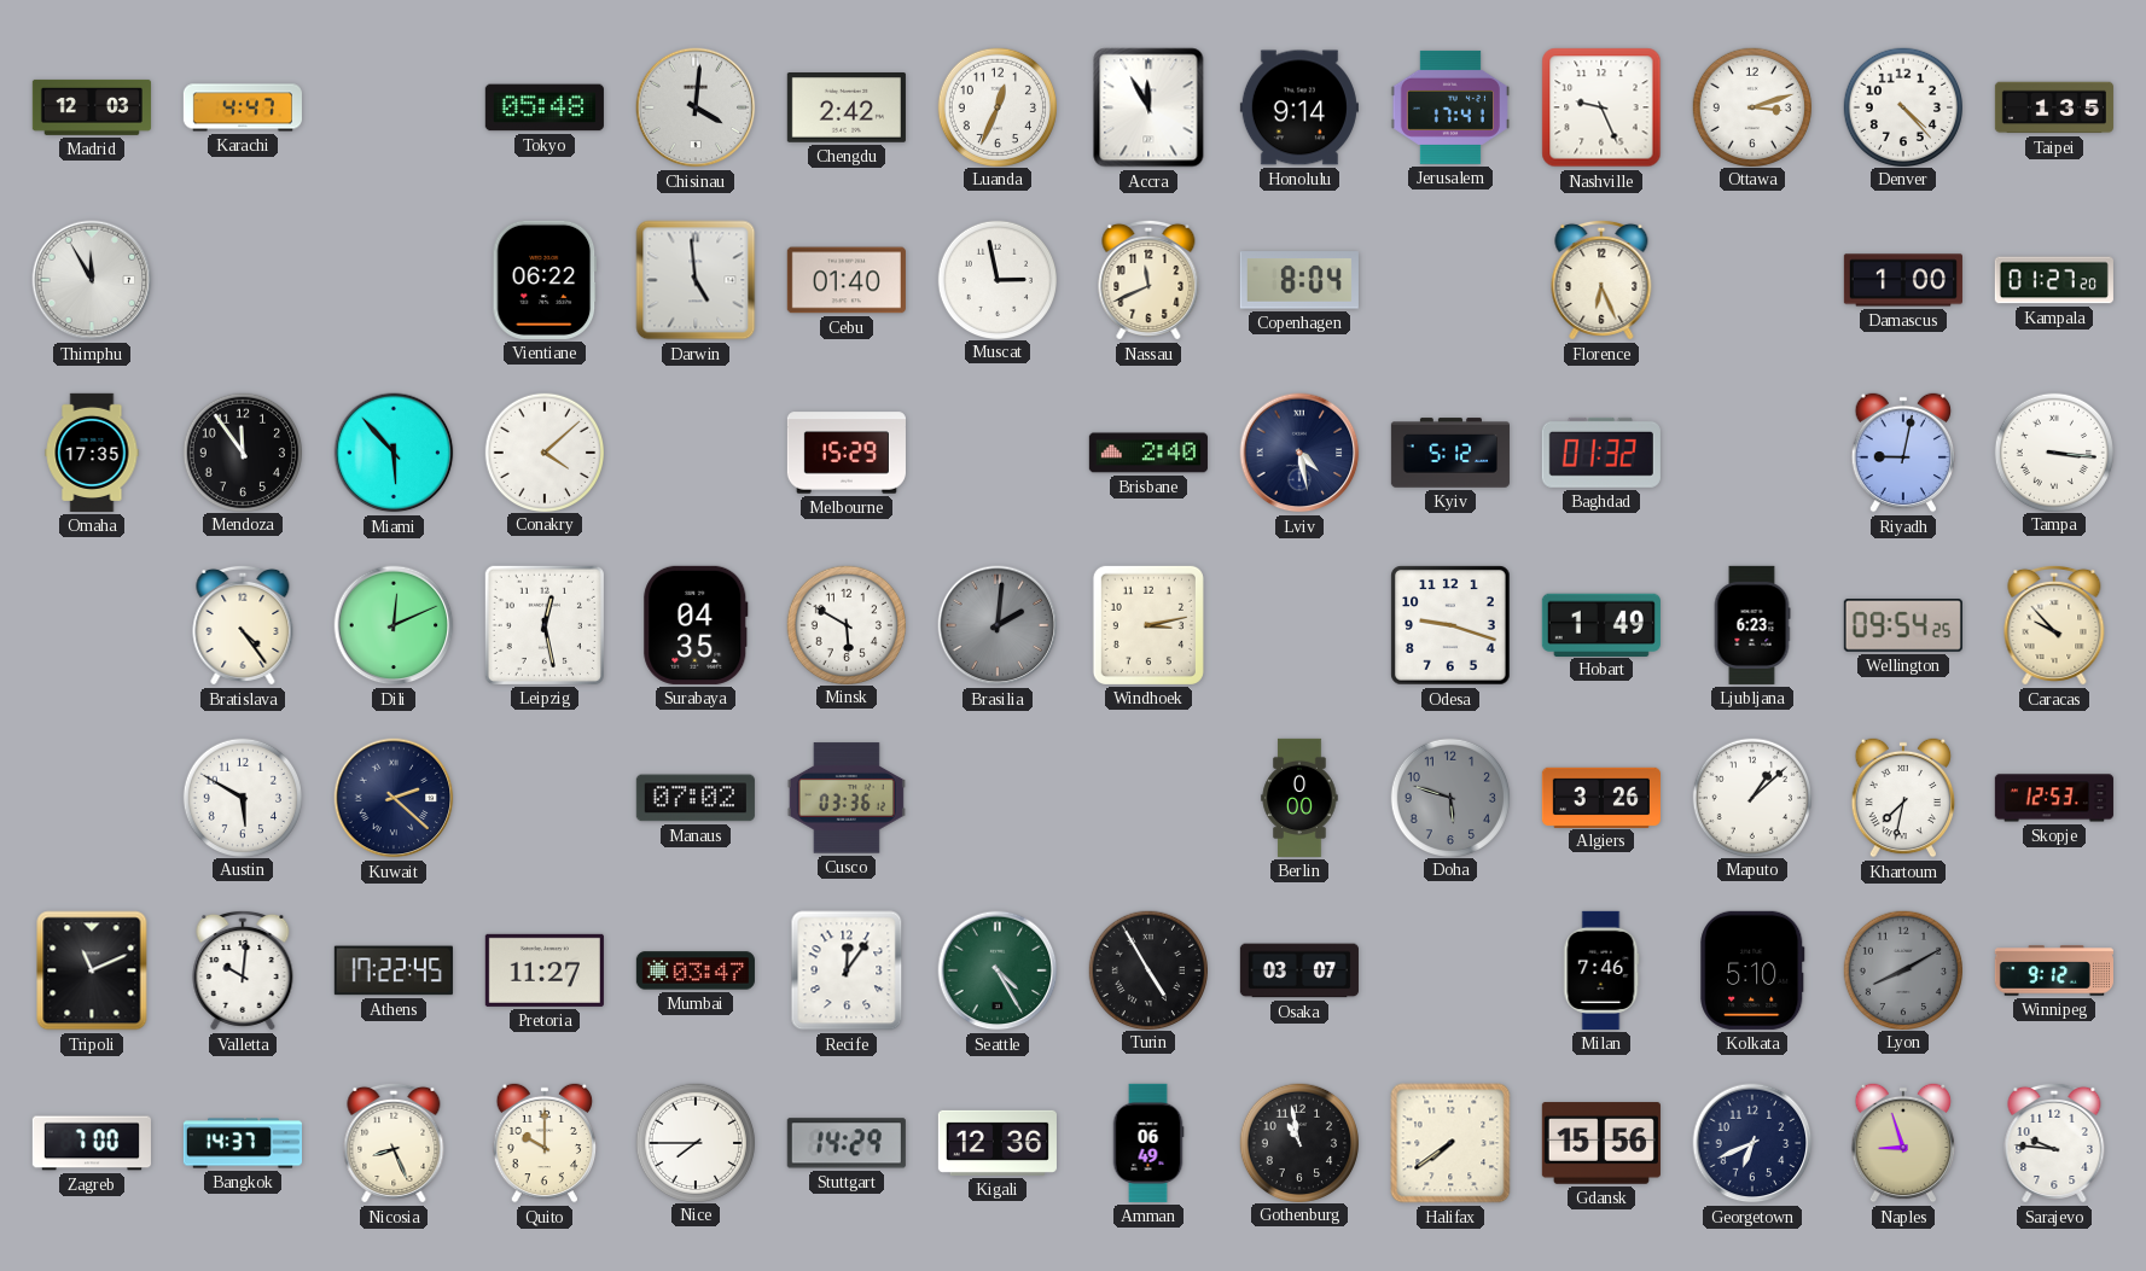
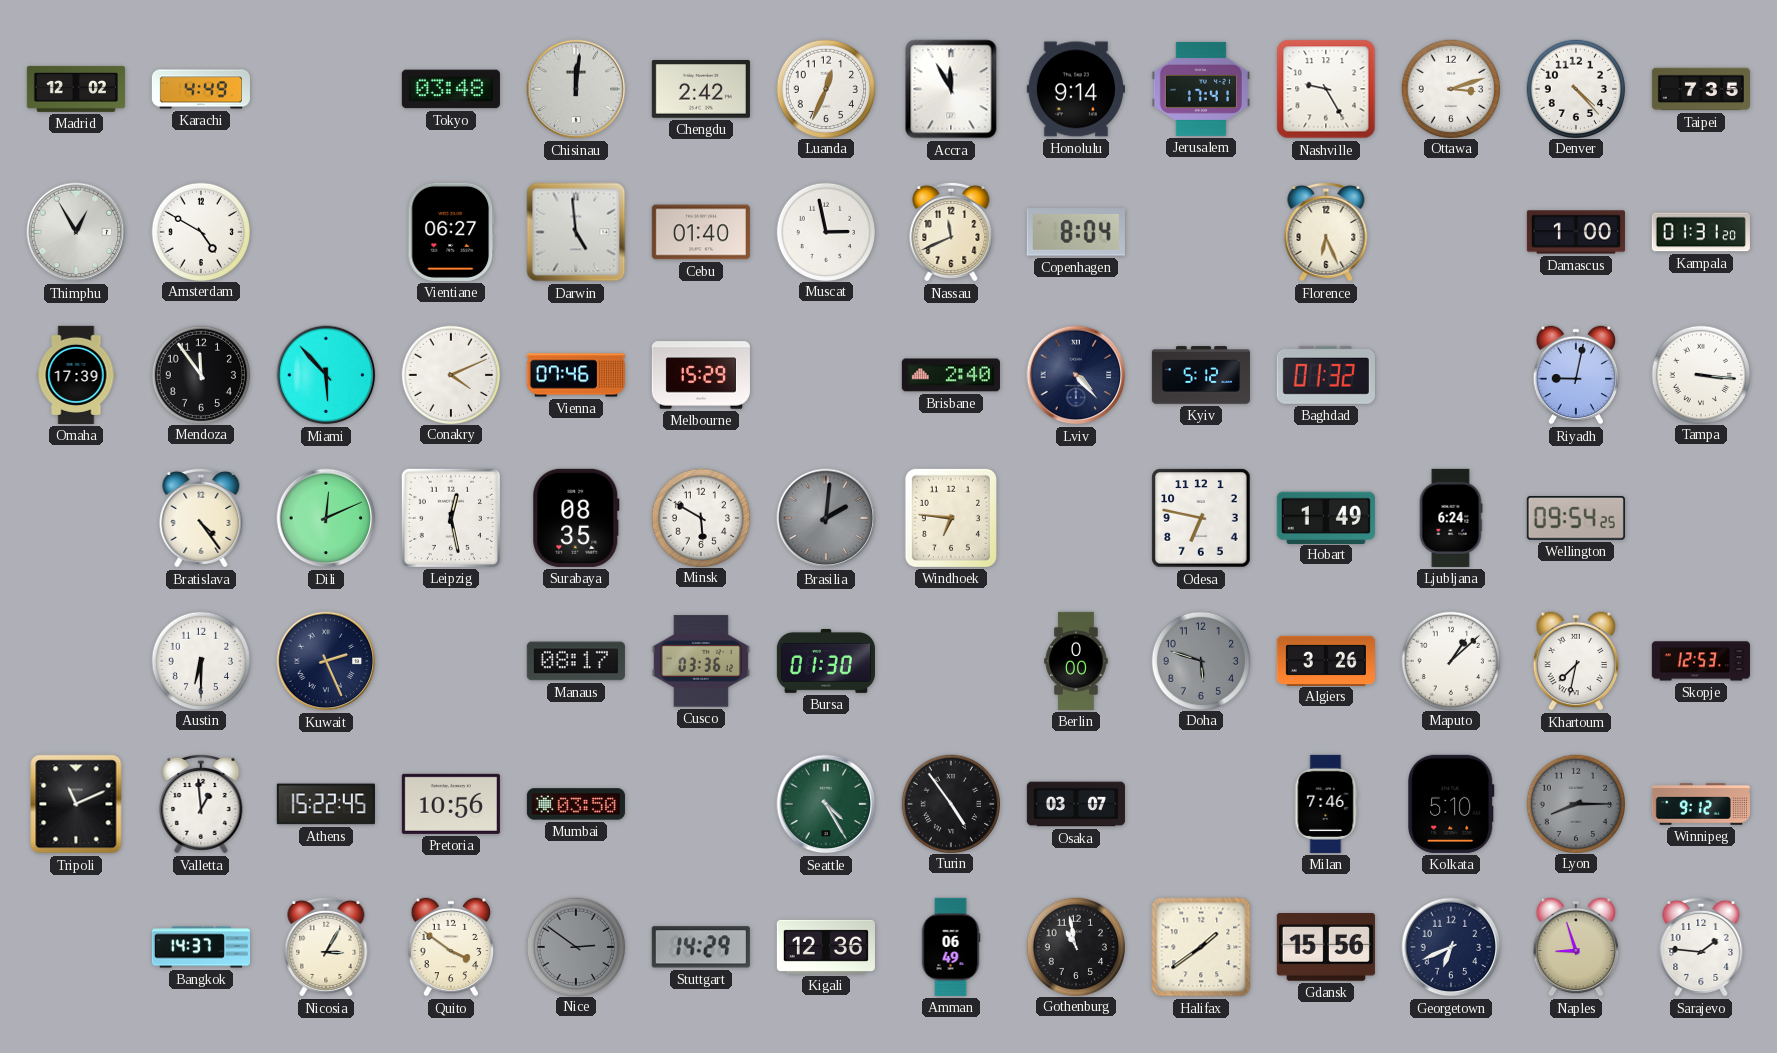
Madrid: 12:03 -> 12:02 (76, 89)
Karachi: 4:47 -> 4:49 (201, 89)
Tokyo: 05:48 -> 03:48 (451, 89)
Chisinau: 4:01 -> 12:01 (576, 89)
Nashville: 9:26 -> 9:25 (1326, 89)
Taipei: 1:35 -> 7:35 (1700, 89)
Thimphu: 11:55 -> 12:55 (76, 232)
Amsterdam: none -> 4:50 (200, 231)
Vientiane: 06:22 -> 06:27 (451, 232)
Kampala: 01:27 -> 01:31 (1701, 232)
Omaha: 17:35 -> 17:39 (76, 375)
Conakry: 4:08 -> 4:11 (450, 374)
Vienna: none -> 07:46 (576, 375)
Lviv: 4:28 -> 4:23 (1076, 375)
Surabaya: 04:35 -> 08:35 (576, 518)
Windhoek: 3:13 -> 6:46 (951, 518)
Odesa: 9:18 -> 6:47 (1201, 518)
Ljubljana: 6:23 -> 6:24 (1451, 518)
Caracas: 9:53 -> none (2054, 625)
Austin: 5:50 -> 6:30 (200, 660)
Kuwait: 2:22 -> 2:26 (326, 661)
Manaus: 07:02 -> 08:17 (576, 661)
Bursa: none -> 01:30 (826, 661)
Valletta: 10:01 -> 12:59 (201, 804)
Athens: 17:22 -> 15:22 (326, 804)
Pretoria: 11:27 -> 10:56 (451, 804)
Mumbai: 03:47 -> 03:50 (576, 804)
Recife: 12:06 -> none (847, 970)
Turin: 4:55 -> 4:54 (950, 803)
Lyon: 8:10 -> 8:15 (1575, 803)
Zagreb: 7:00 -> none (92, 1143)
Nicosia: 8:26 -> 3:05 (326, 947)
Quito: 10:00 -> 3:51 (451, 947)
Nice: 7:45 -> 2:51 (575, 946)
Nice dial: white -> grey (575, 946)
Halifax: 7:39 -> 1:39 (1201, 947)
Sarajevo: 9:46 -> 1:46 (1701, 947)
